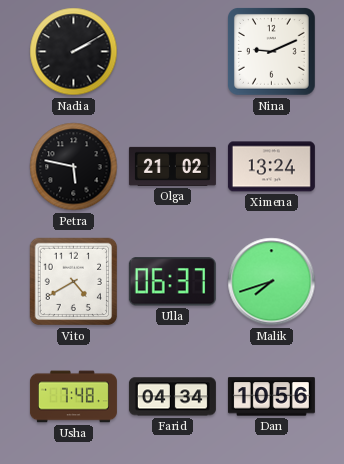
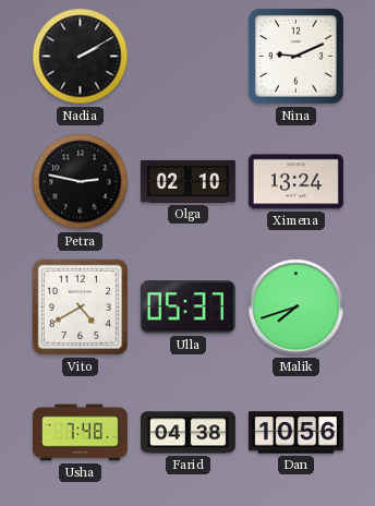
Petra: 5:47 -> 2:47 (81, 182)
Olga: 21:02 -> 02:10 (187, 181)
Ulla: 06:37 -> 05:37 (187, 308)
Farid: 04:34 -> 04:38 (187, 433)
